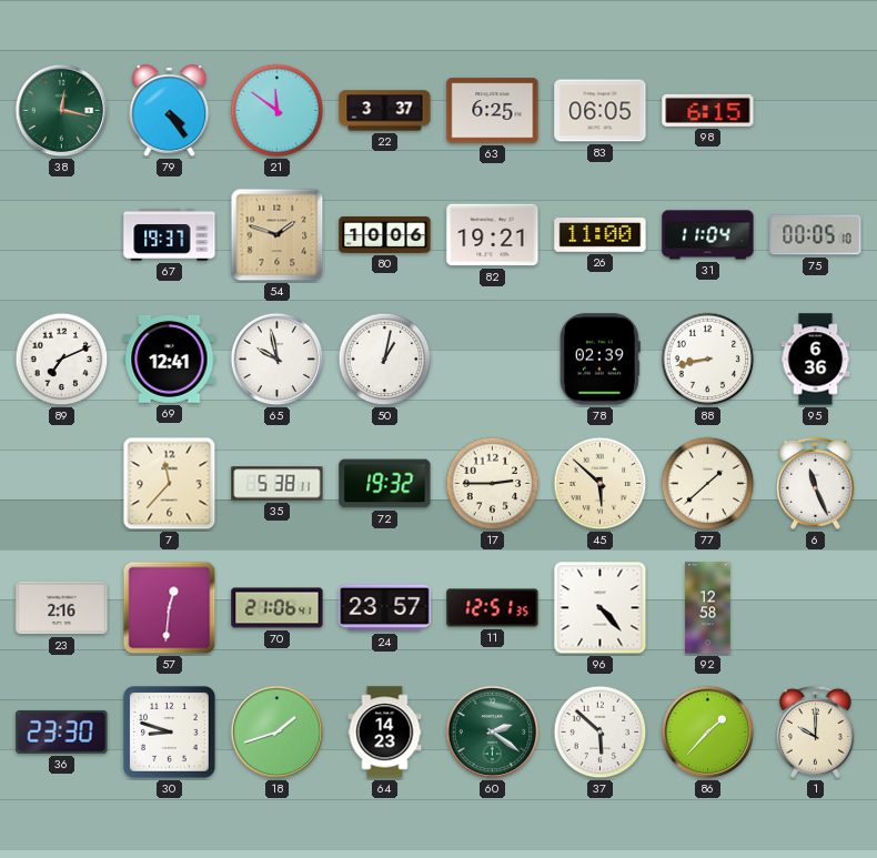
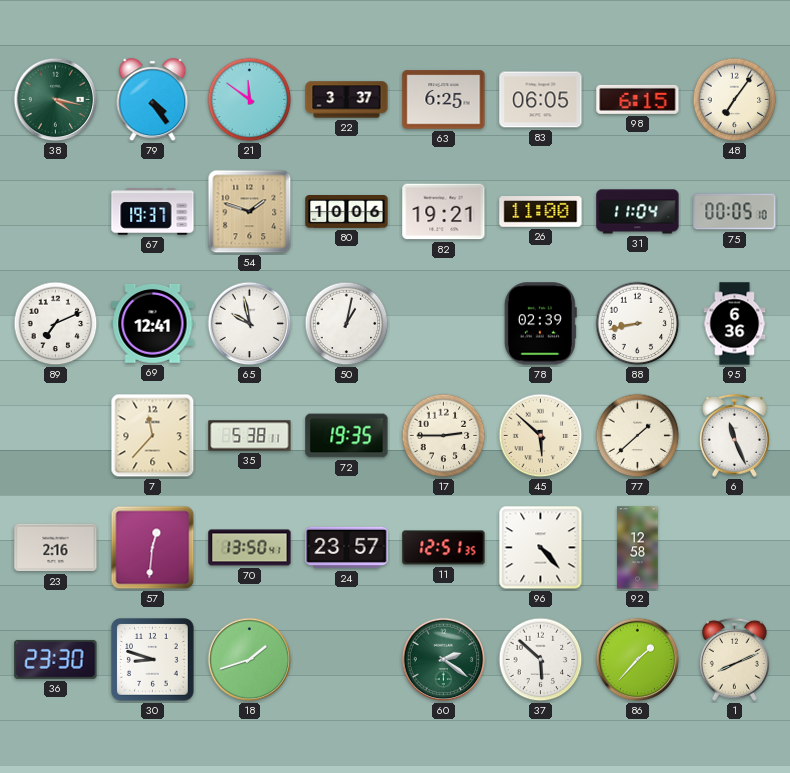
38: 12:17 -> 4:17 (56, 100)
48: none -> 7:06 (735, 100)
72: 19:32 -> 19:35 (347, 436)
70: 21:06 -> 13:50 (250, 548)
64: 14:23 -> none (385, 733)
1: 10:00 -> 8:11 (734, 659)
